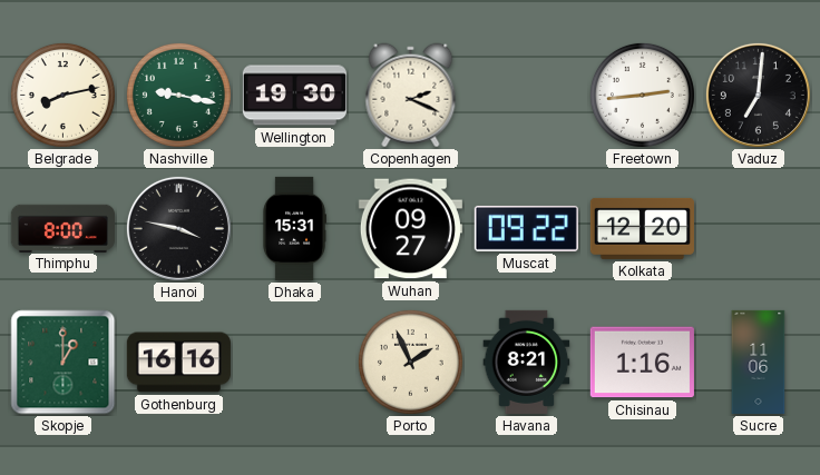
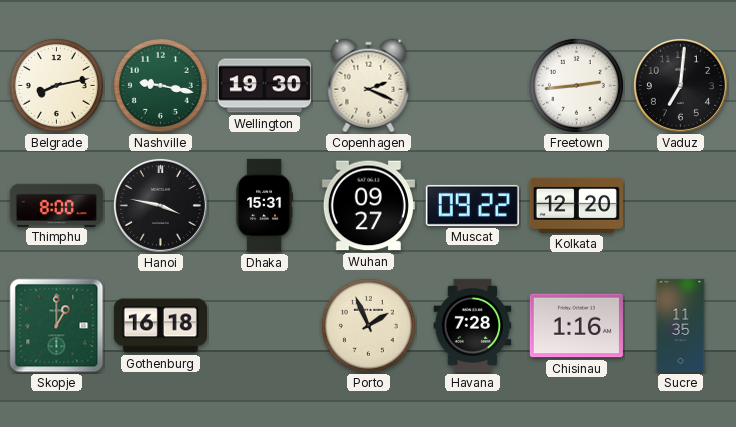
Gothenburg: 16:16 -> 16:18 (160, 326)
Havana: 8:21 -> 7:28 (473, 325)
Sucre: 11:06 -> 11:35 (681, 325)
